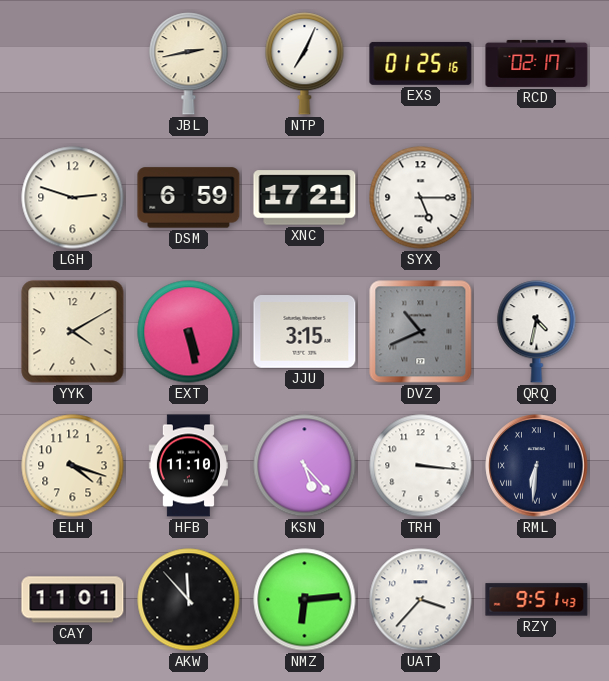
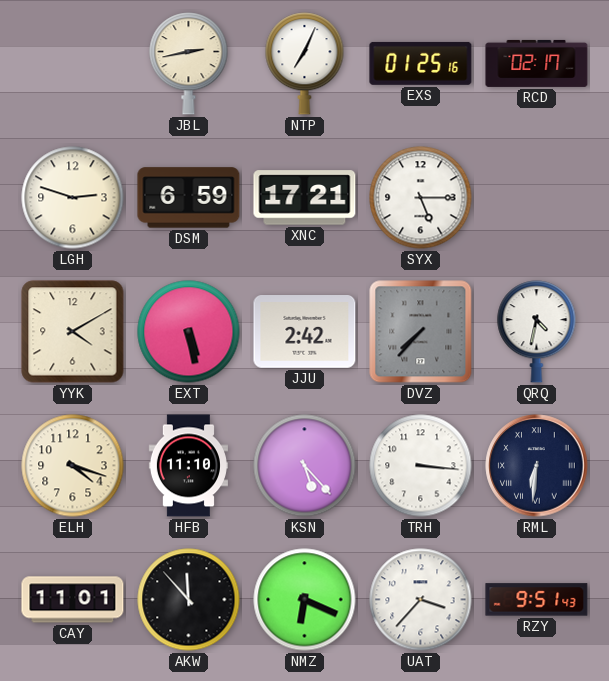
JJU: 3:15 -> 2:42 (305, 332)
DVZ: 10:41 -> 7:37 (421, 332)
NMZ: 6:14 -> 6:19 (305, 600)
